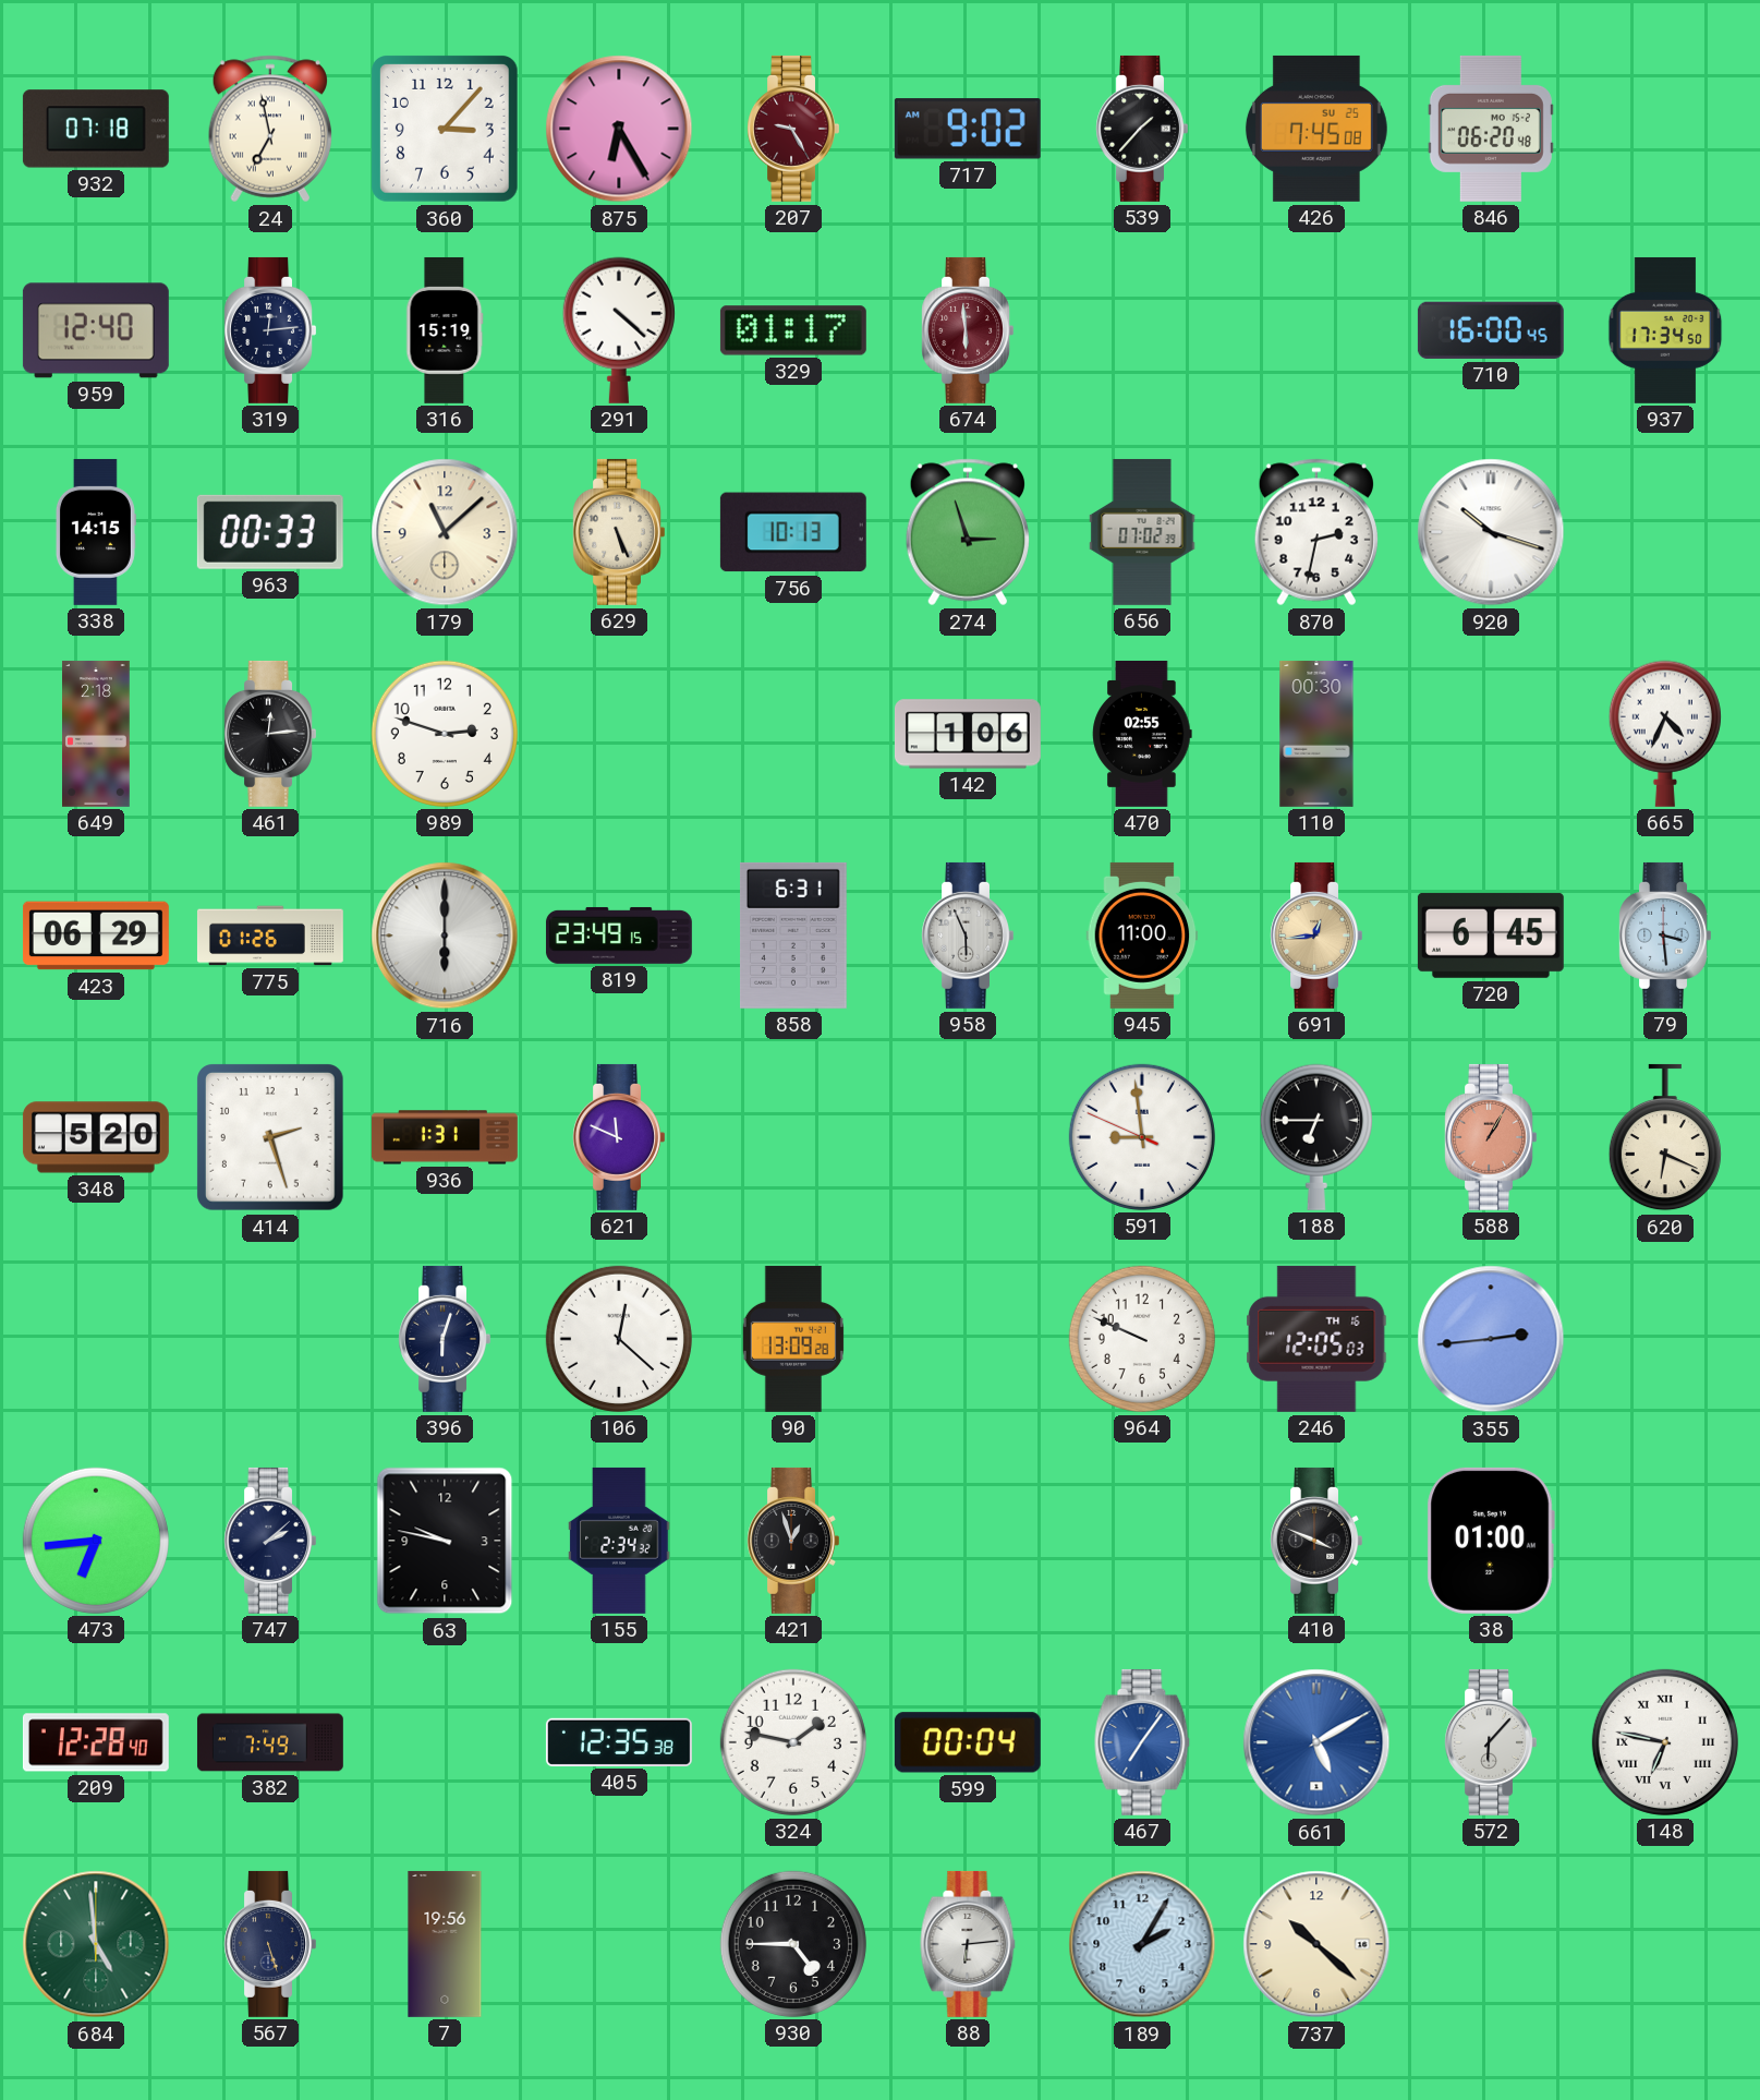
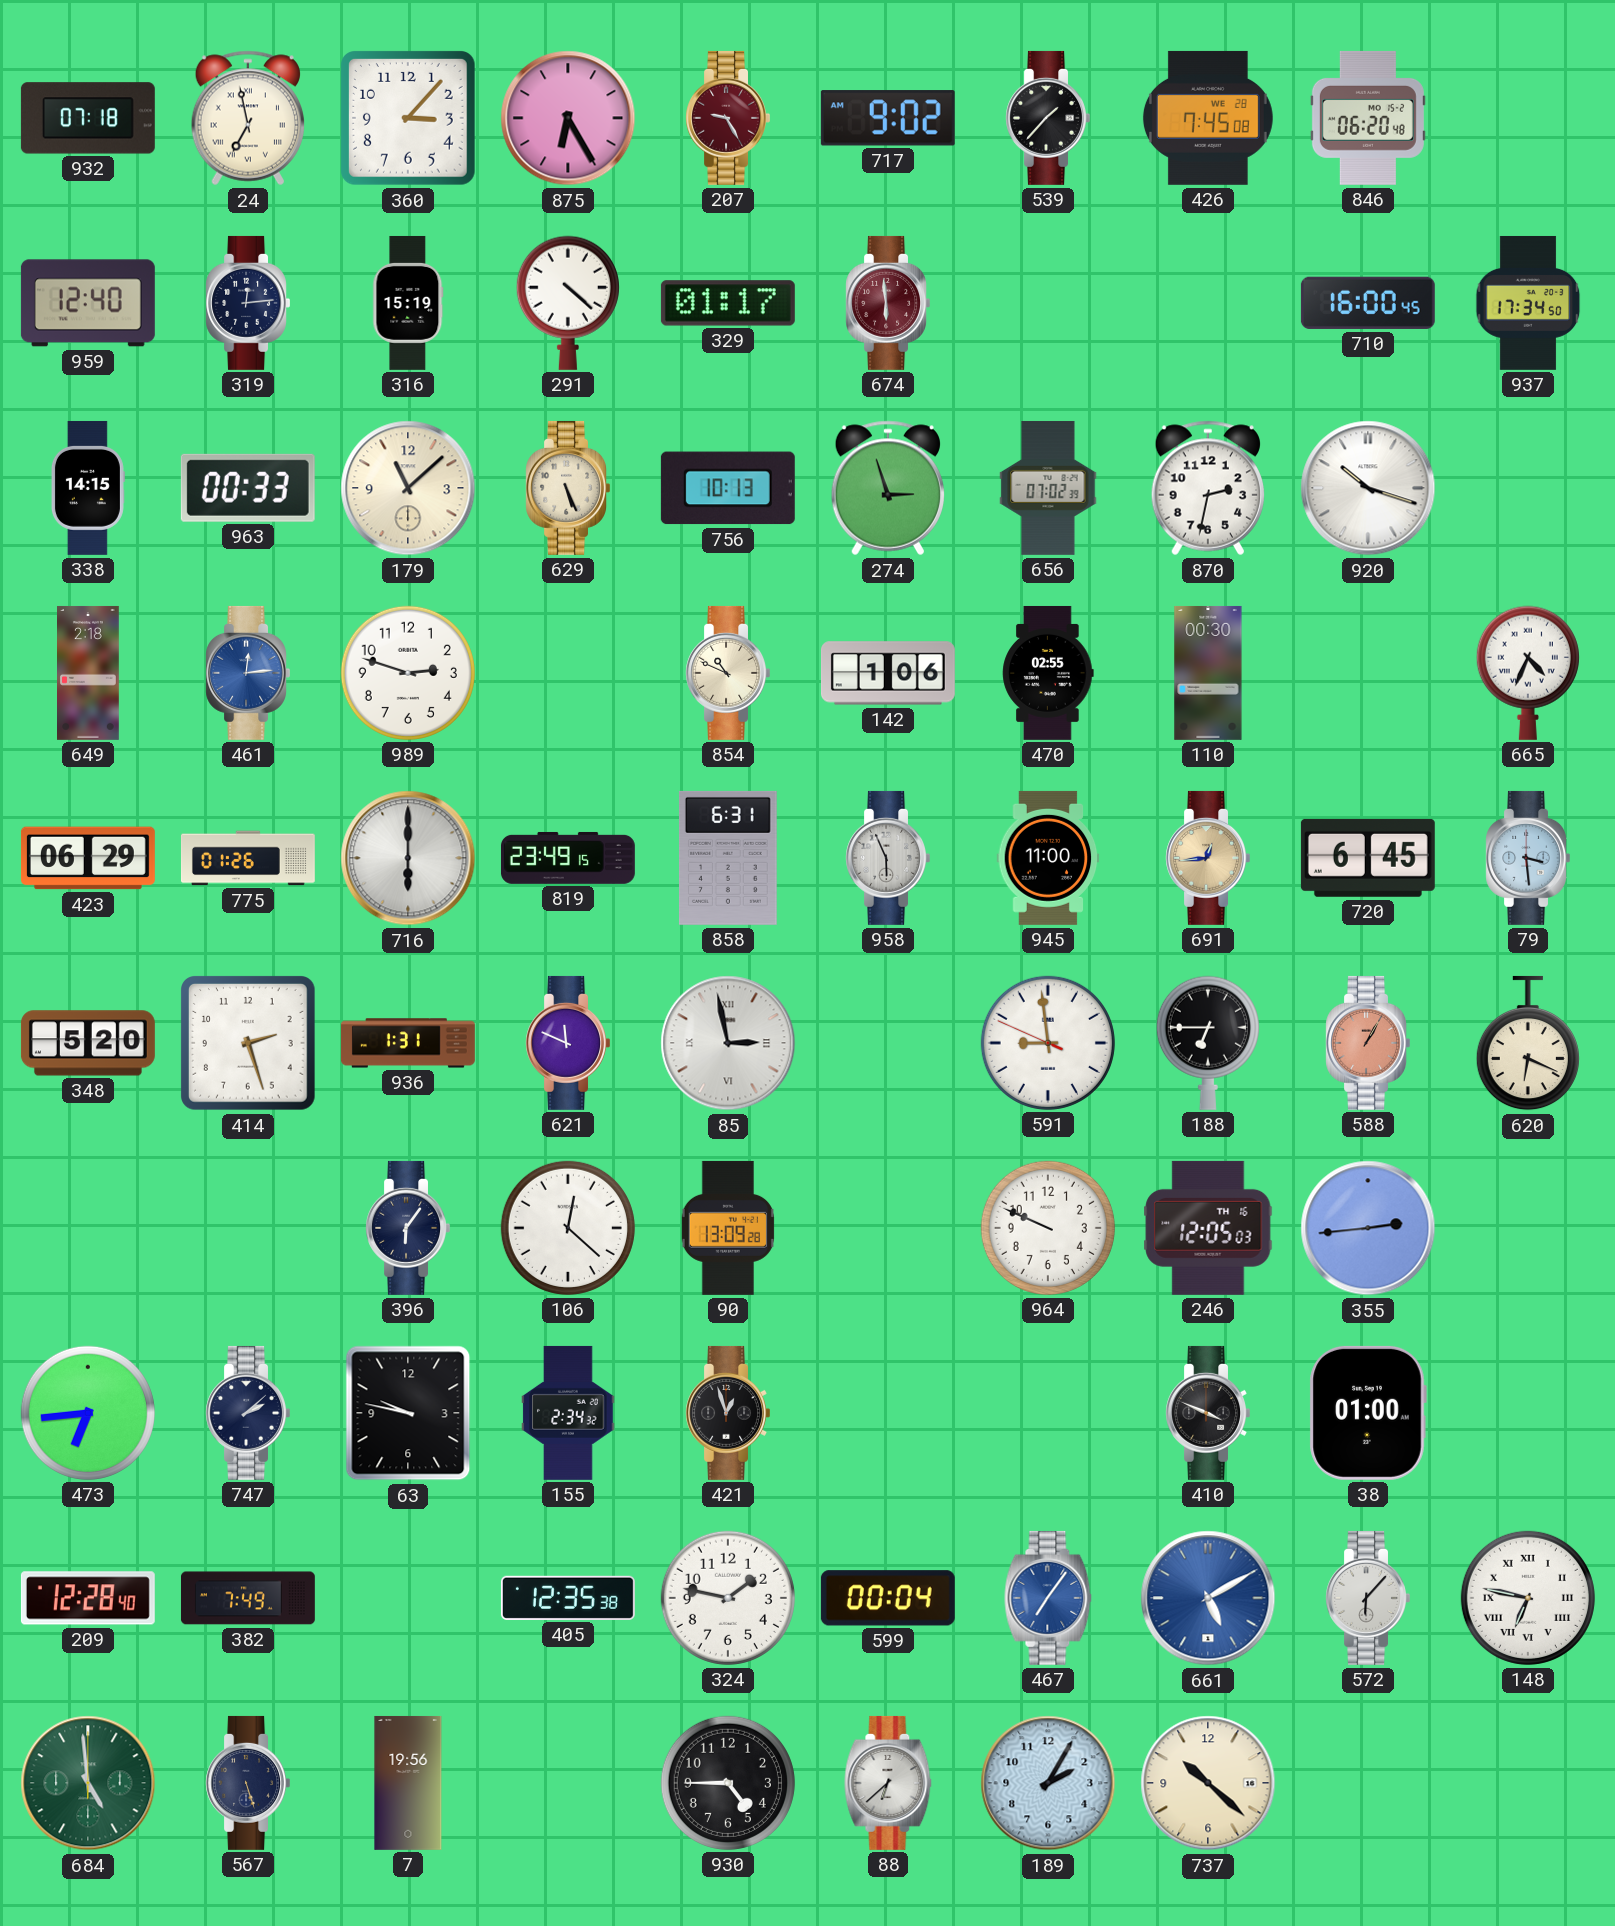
426 date: SU 25 -> WE 28 (1208, 118)
461 dial: black -> blue (247, 673)
854: none -> 10:49 (727, 673)
85: none -> 2:58 (728, 1043)
396: 6:03 -> 6:06 (407, 1228)
88: 6:14 -> 6:38 (888, 1783)
